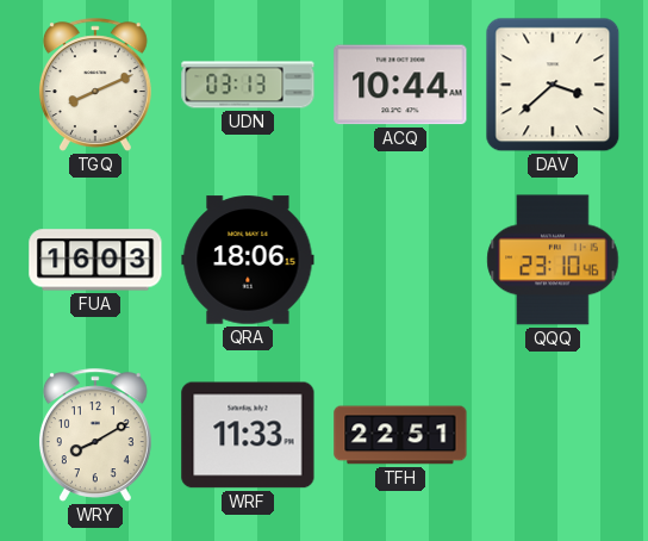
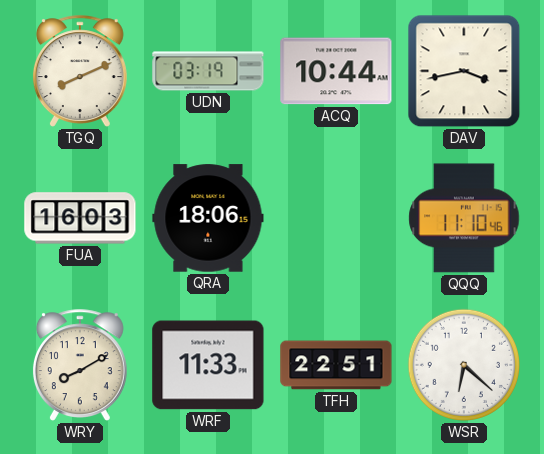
UDN: 03:13 -> 03:19 (208, 71)
DAV: 3:38 -> 3:43 (464, 71)
QQQ: 23:10 -> 11:10 (464, 218)
WSR: none -> 6:22 (464, 365)
